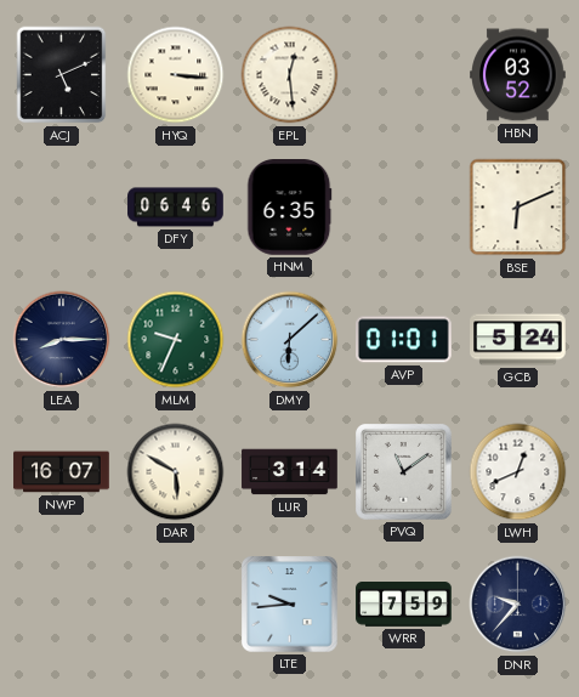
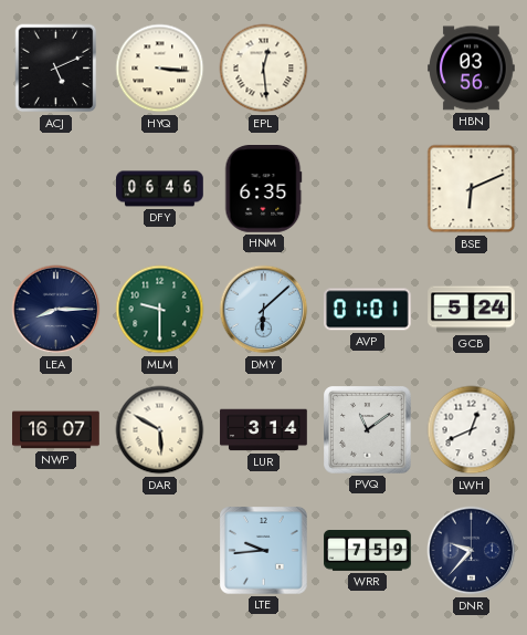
HBN: 03:52 -> 03:56 (472, 69)
MLM: 9:34 -> 9:30 (160, 310)
